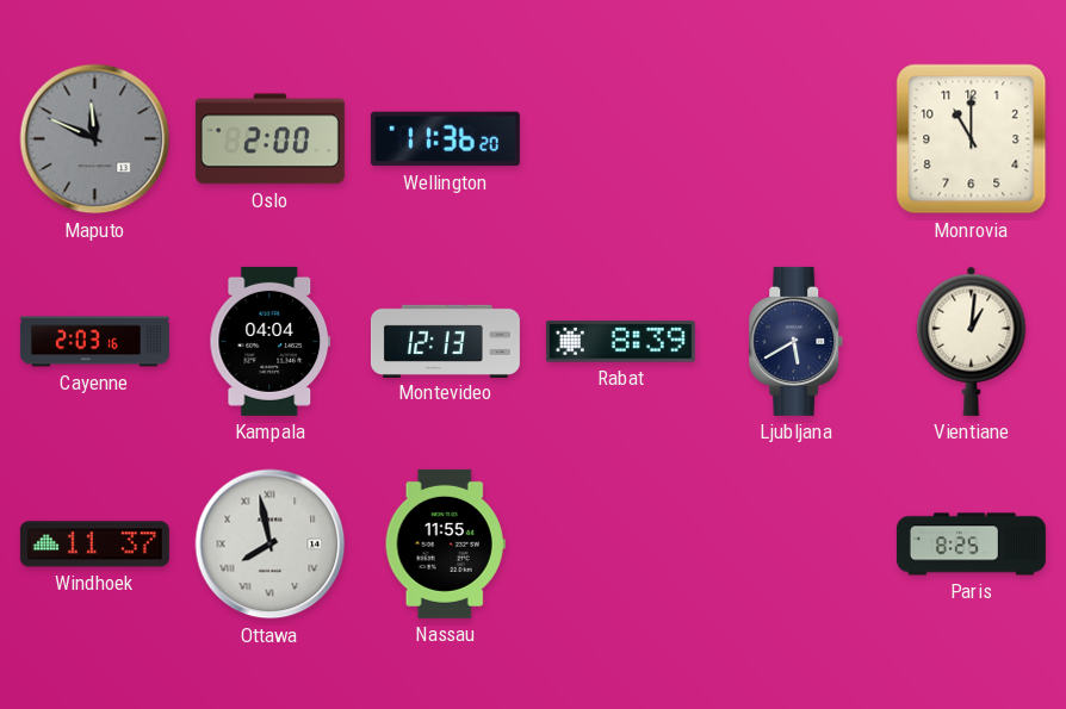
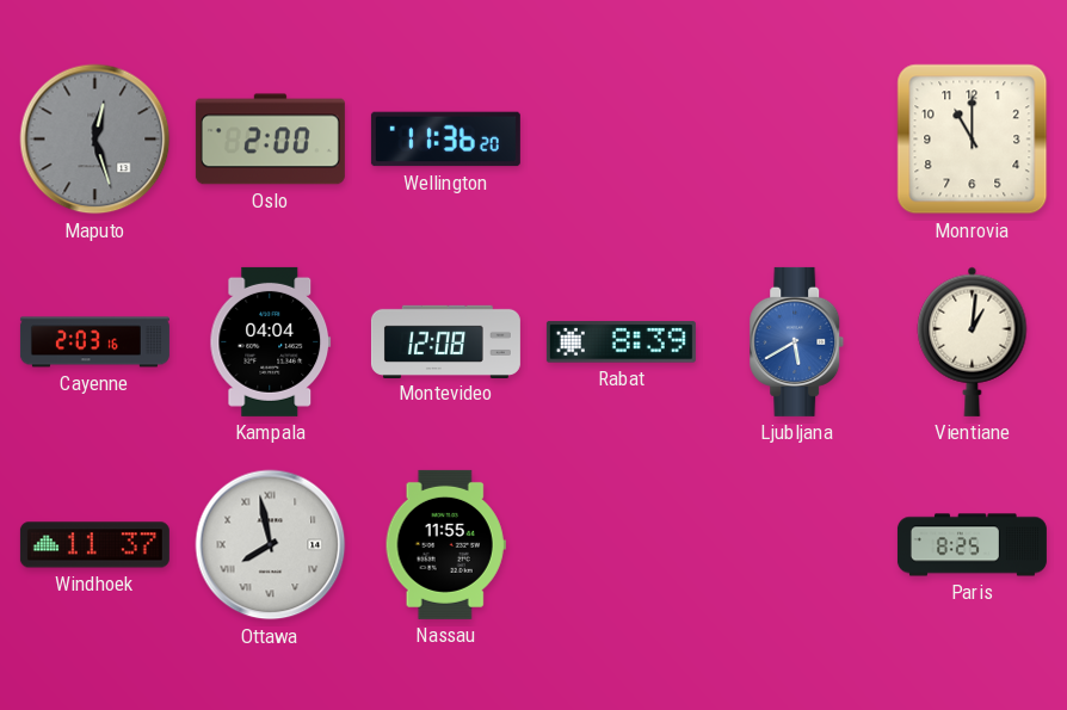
Maputo: 11:49 -> 12:27 (95, 140)
Montevideo: 12:13 -> 12:08 (445, 341)
Ljubljana dial: navy -> blue (797, 341)
